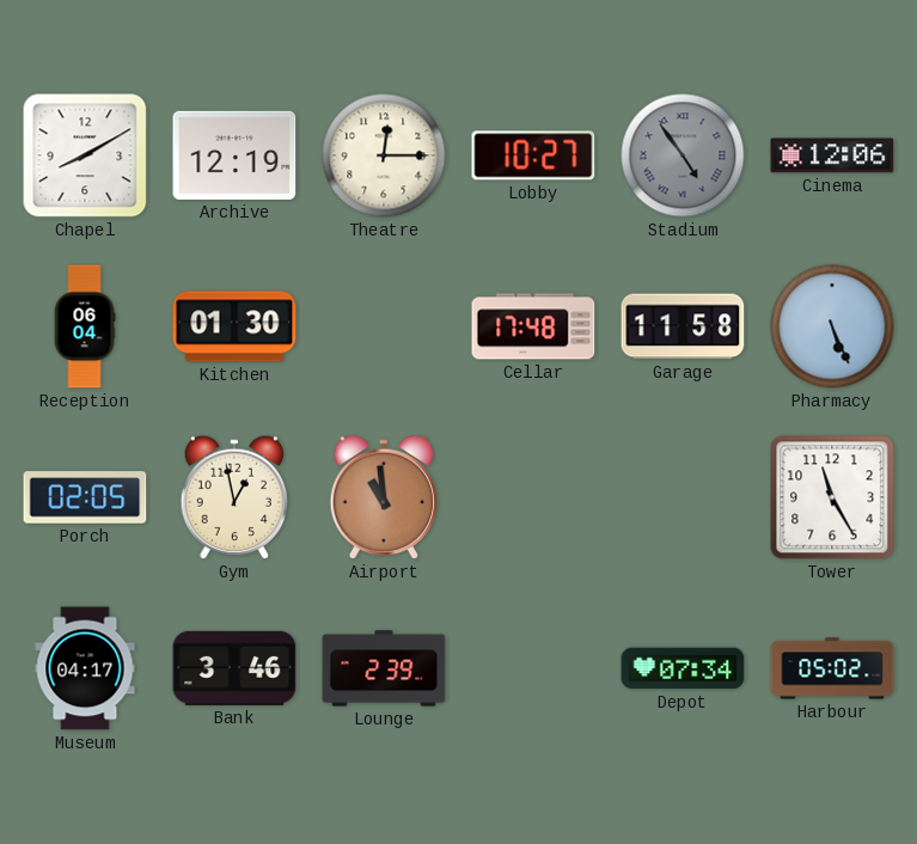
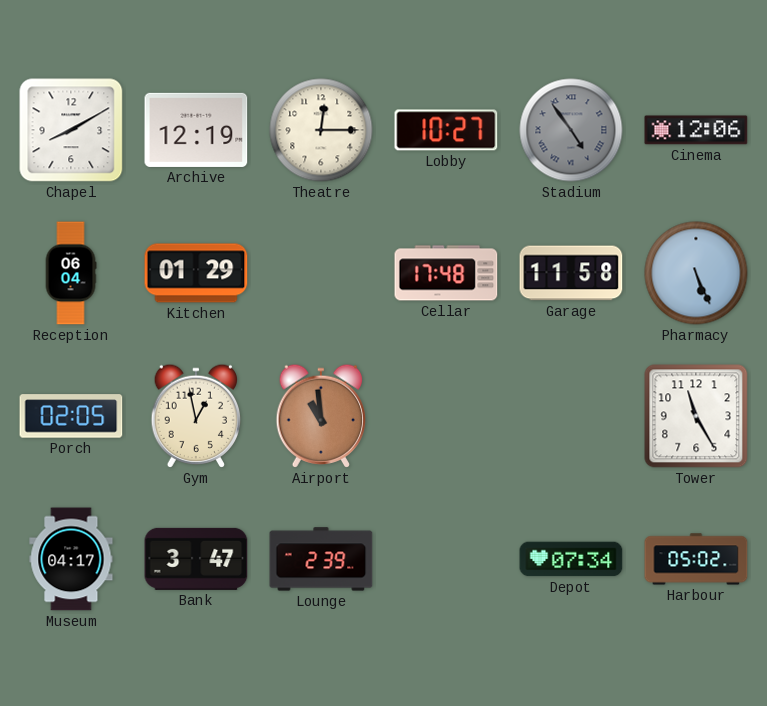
Kitchen: 01:30 -> 01:29 (196, 273)
Bank: 3:46 -> 3:47 (196, 559)
